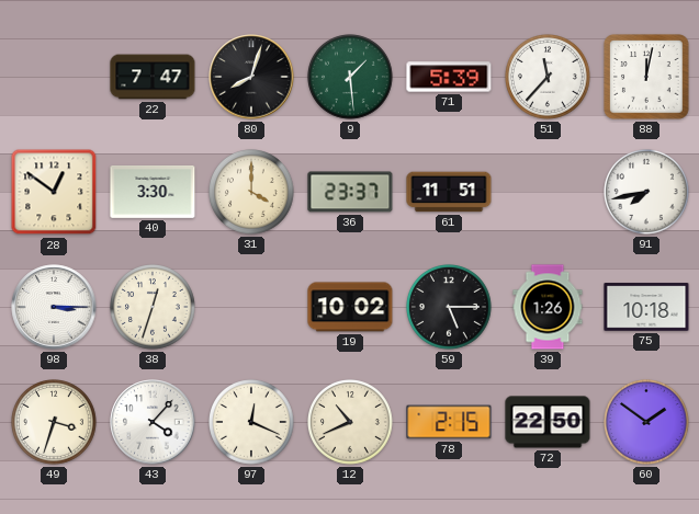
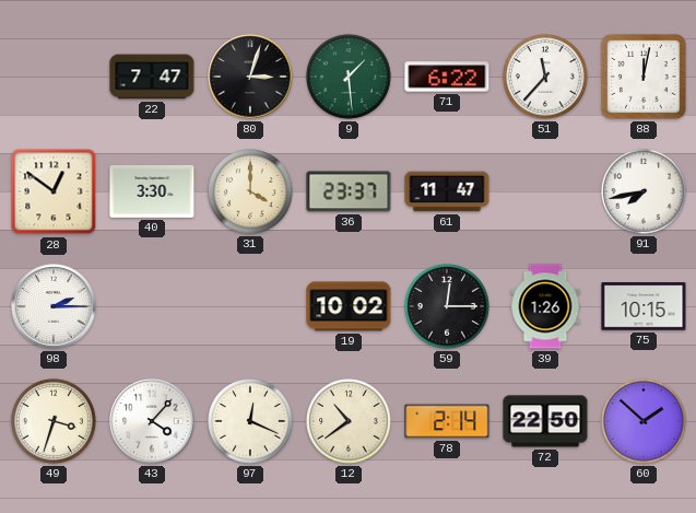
80: 8:03 -> 3:03 (250, 77)
71: 5:39 -> 6:22 (447, 77)
61: 11:51 -> 11:47 (447, 191)
98: 3:15 -> 2:15 (54, 306)
38: 12:33 -> none (154, 308)
59: 5:15 -> 12:15 (448, 307)
75: 10:18 -> 10:15 (644, 306)
12: 10:41 -> 10:39 (350, 422)
78: 2:15 -> 2:14 (447, 421)
60: 1:51 -> 1:52 (645, 422)
